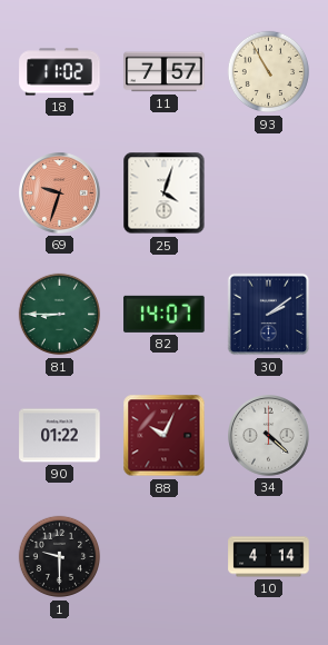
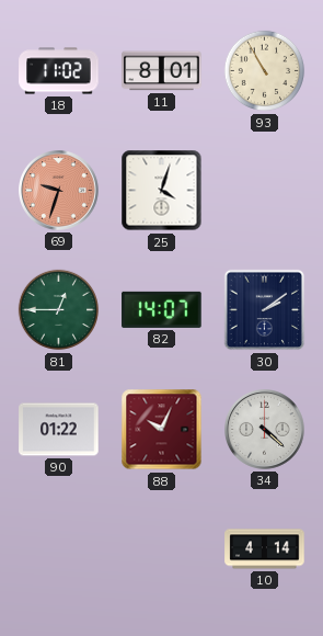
11: 7:57 -> 8:01 (162, 71)
81: 8:45 -> 12:45 (59, 310)
1: 9:30 -> none (60, 557)
